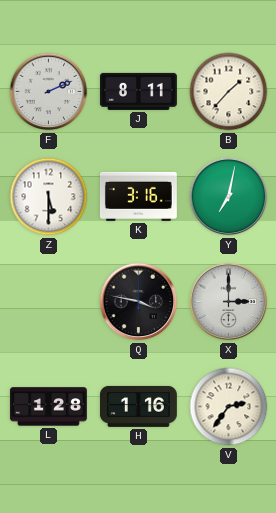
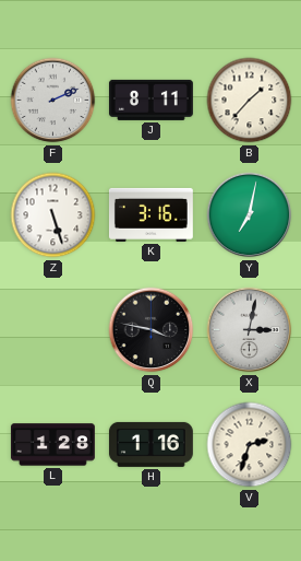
Z: 5:30 -> 5:27 (53, 215)
X: 3:00 -> 3:02 (250, 330)
V: 2:36 -> 2:33 (250, 445)
